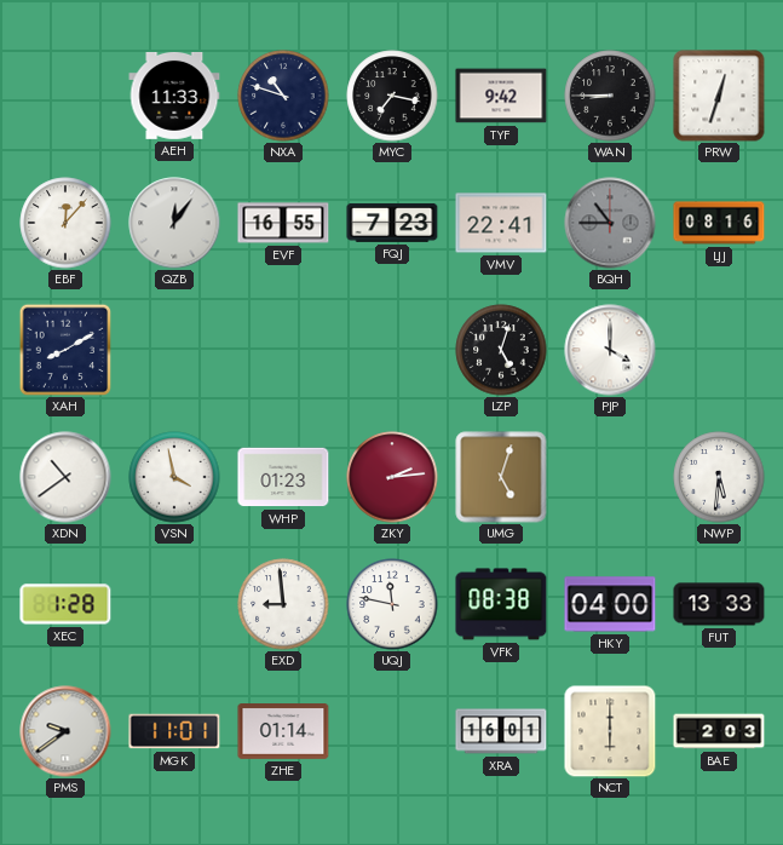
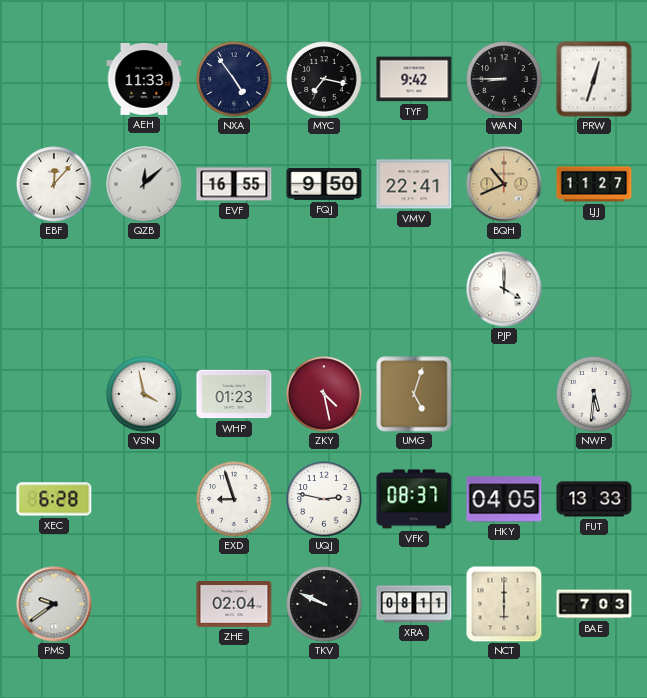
NXA: 10:48 -> 4:54 (234, 79)
QZB: 12:06 -> 12:08 (144, 184)
FQJ: 7:23 -> 9:50 (324, 184)
BQH: 10:45 -> 10:41 (504, 184)
BQH dial: grey -> champagne (504, 184)
LJJ: 08:16 -> 11:27 (594, 184)
XAH: 8:10 -> none (65, 350)
LZP: 5:03 -> none (501, 350)
XDN: 10:39 -> none (65, 477)
ZKY: 2:14 -> 4:28 (324, 394)
XEC: 1:28 -> 6:28 (54, 499)
EXD: 8:59 -> 8:57 (234, 499)
UQJ: 11:47 -> 2:47 (324, 499)
VFK: 08:38 -> 08:37 (414, 499)
HKY: 04:00 -> 04:05 (504, 499)
MGK: 11:01 -> none (174, 731)
ZHE: 01:14 -> 02:04 (234, 605)
TKV: none -> 9:49 (324, 604)
XRA: 16:01 -> 08:11 (414, 604)
BAE: 2:03 -> 7:03 (594, 604)
